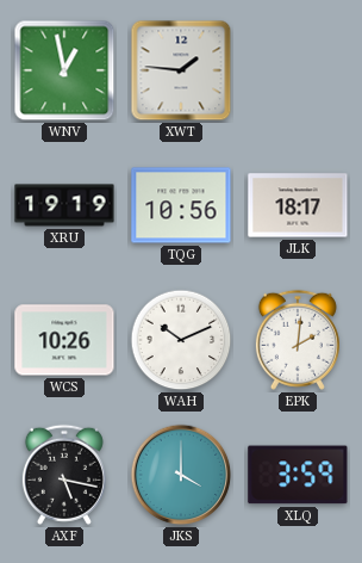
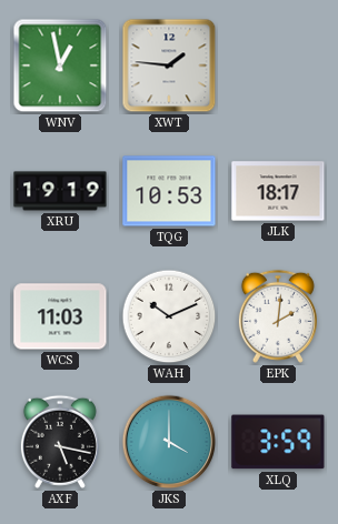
TQG: 10:56 -> 10:53 (169, 191)
WCS: 10:26 -> 11:03 (60, 316)
